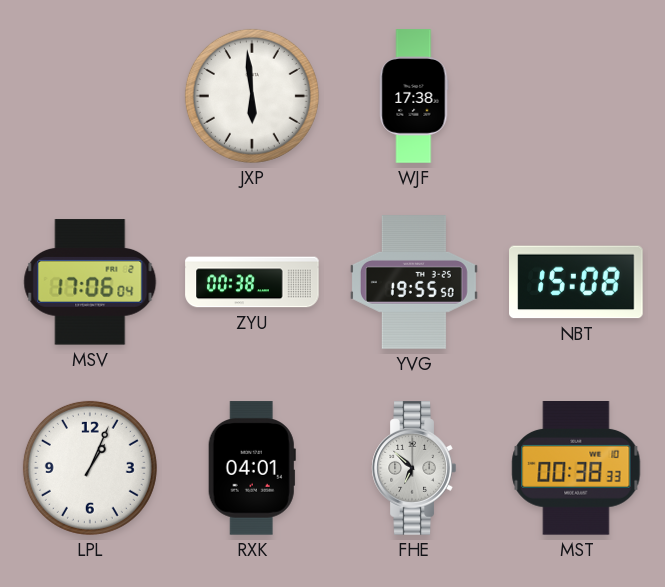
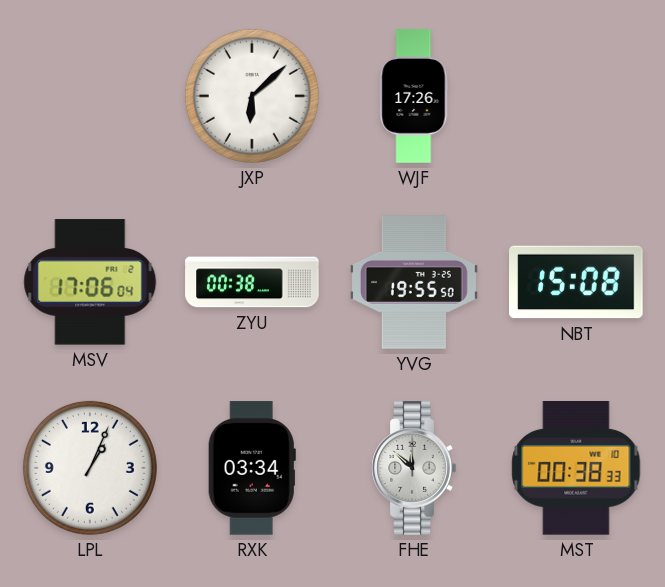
JXP: 5:59 -> 6:08 (252, 96)
WJF: 17:38 -> 17:26 (414, 96)
RXK: 04:01 -> 03:34 (252, 468)
FHE: 6:52 -> 11:52 (414, 468)
